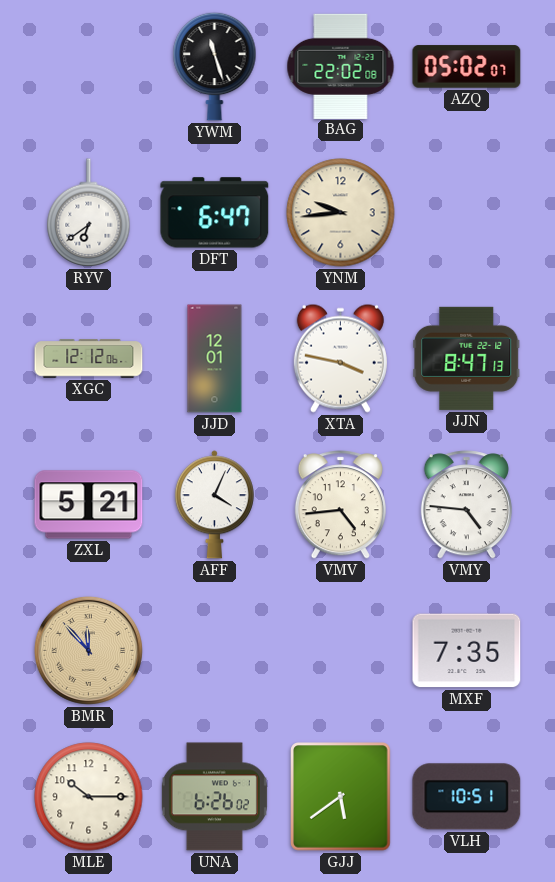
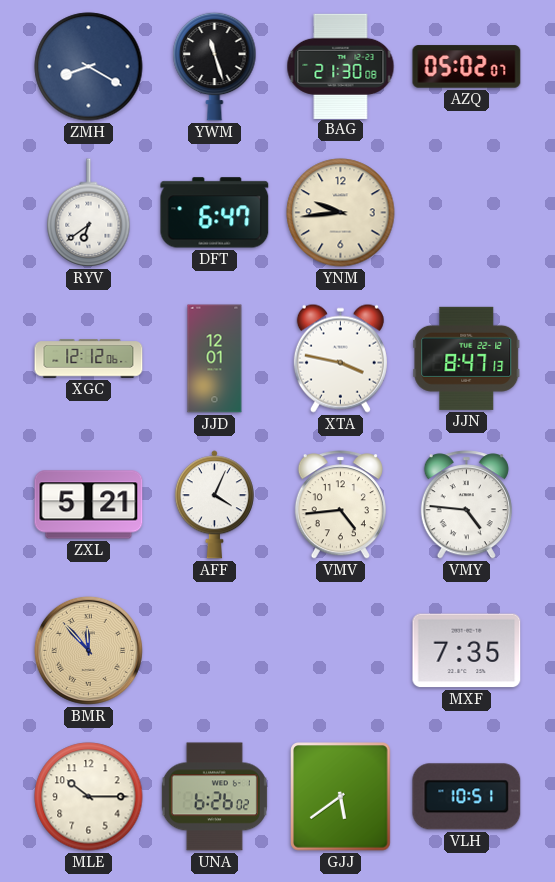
ZMH: none -> 8:20 (89, 67)
BAG: 22:02 -> 21:30 (341, 66)
